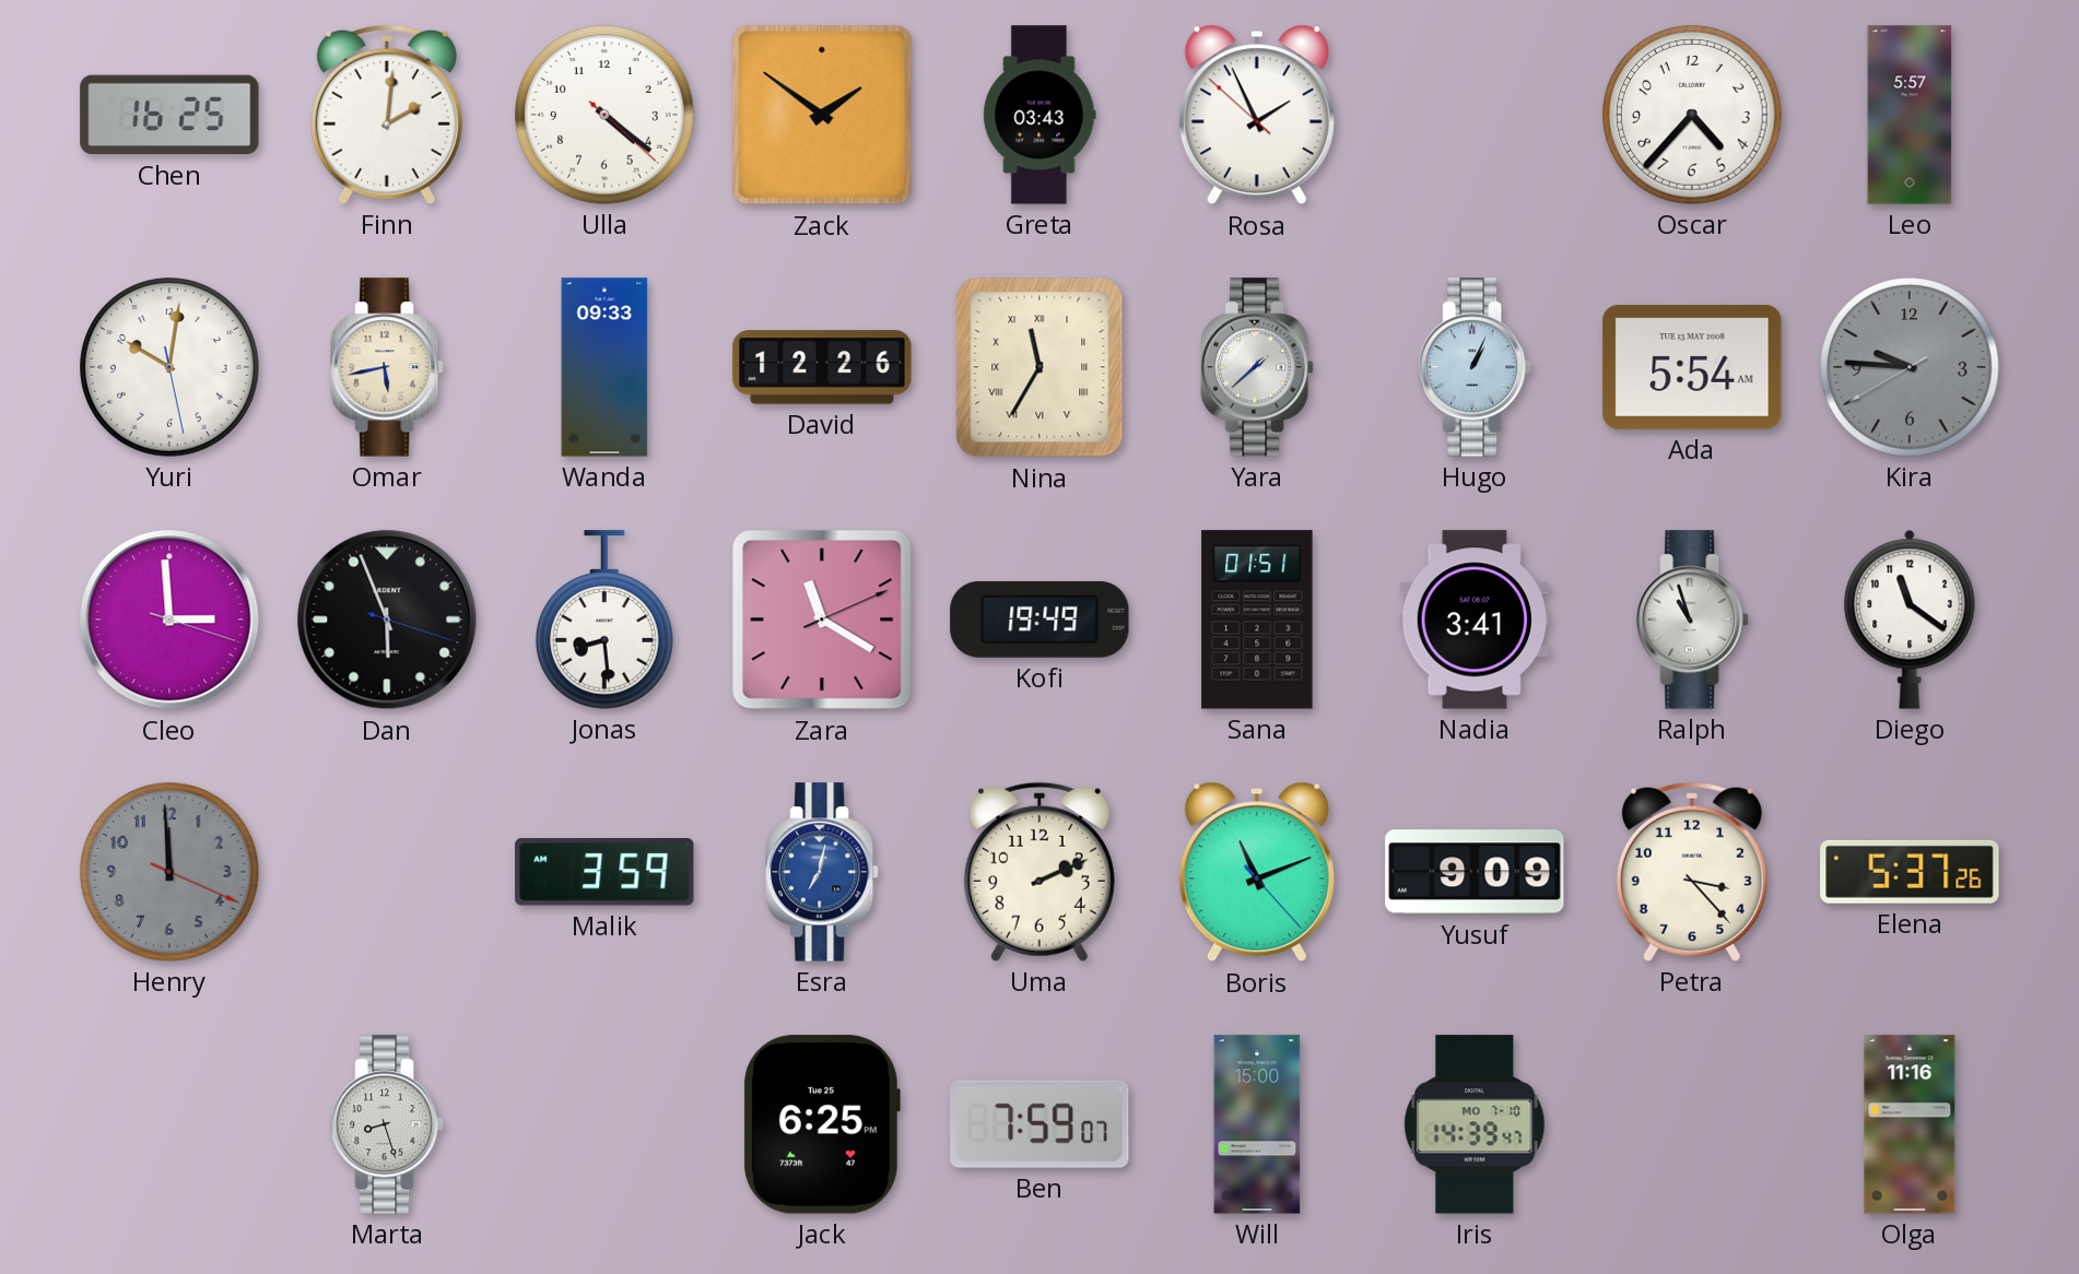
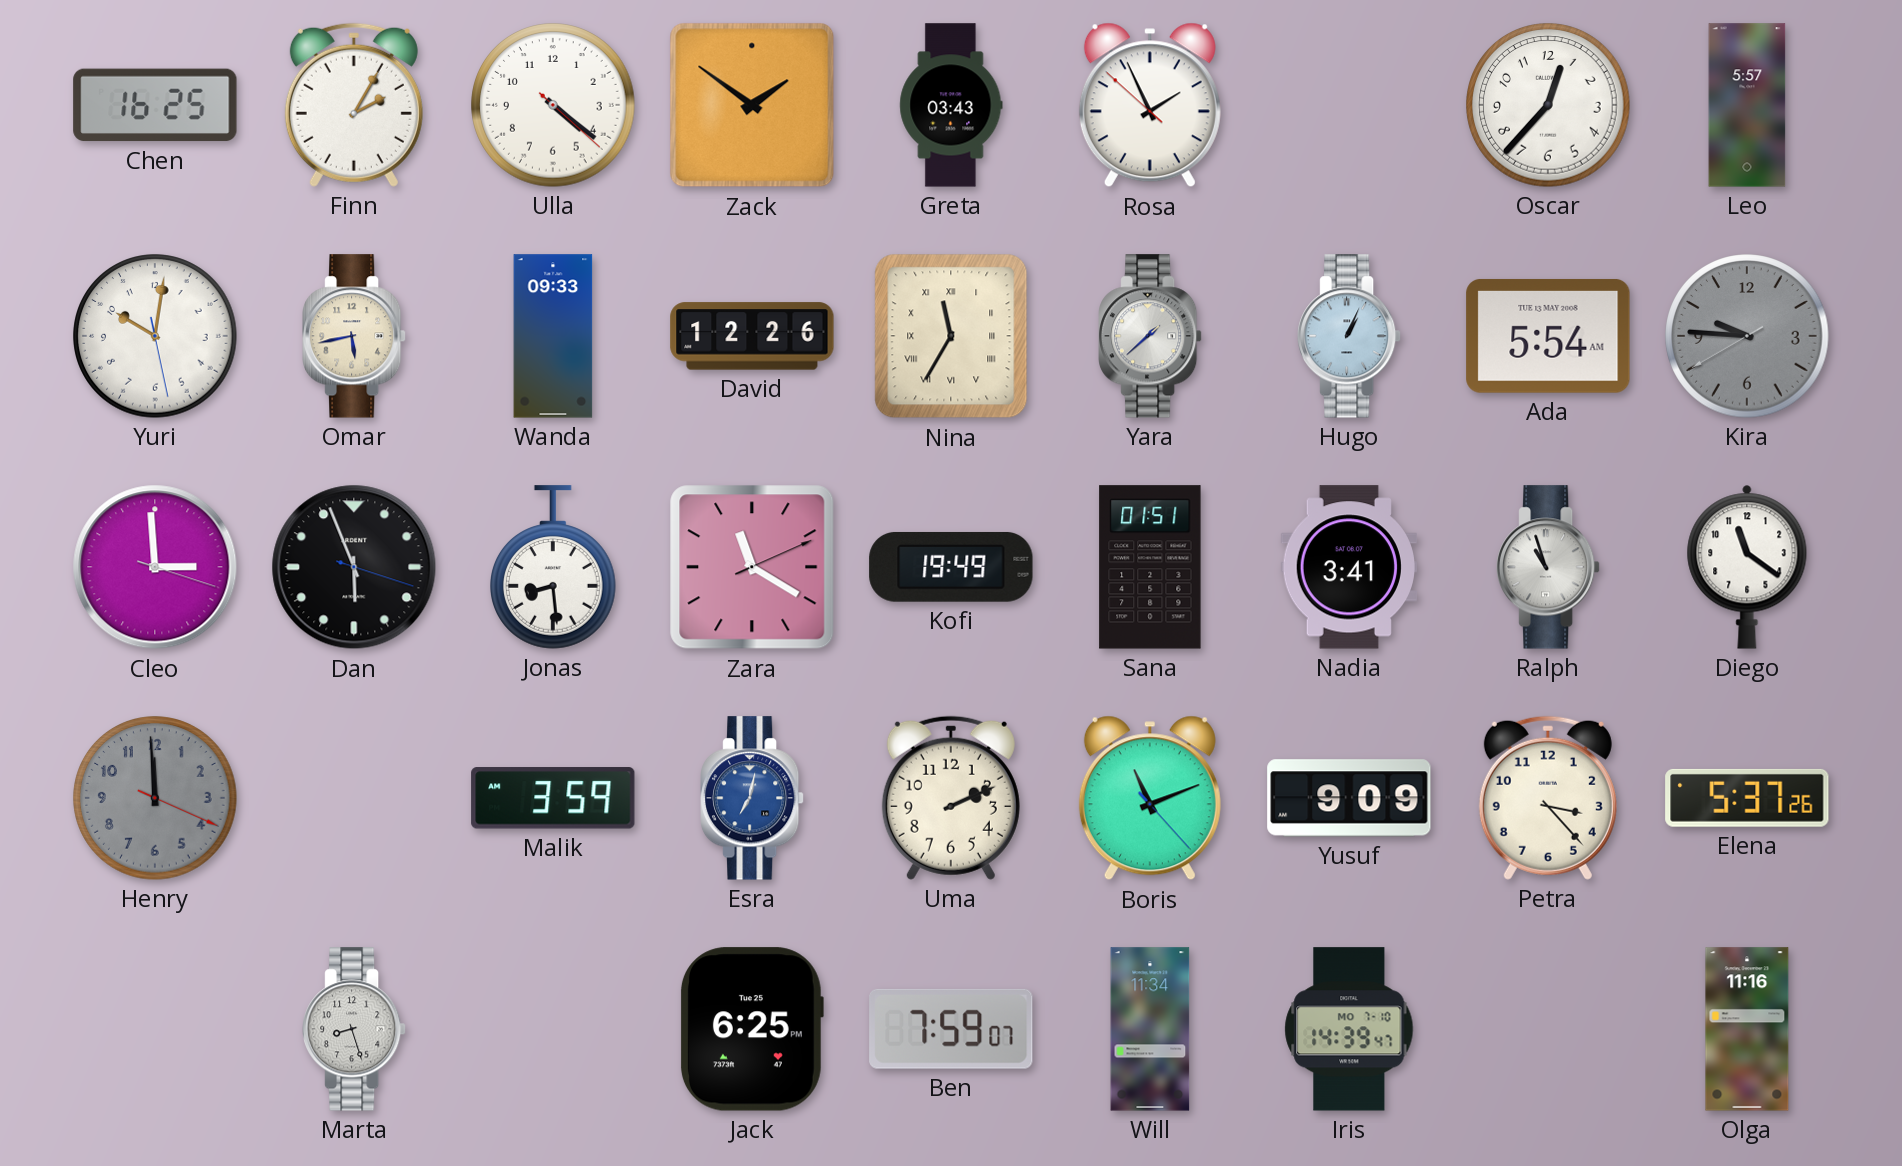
Finn: 2:01 -> 2:05 (354, 105)
Oscar: 4:37 -> 12:37 (1548, 105)
Will: 15:00 -> 11:34 (1150, 1029)
